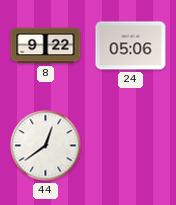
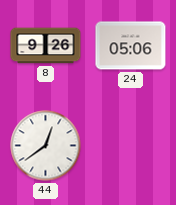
8: 9:22 -> 9:26 (46, 46)
